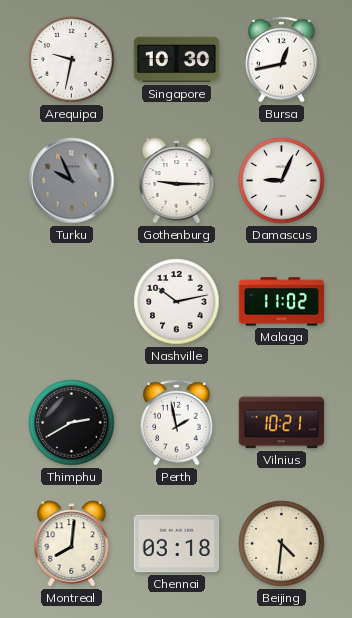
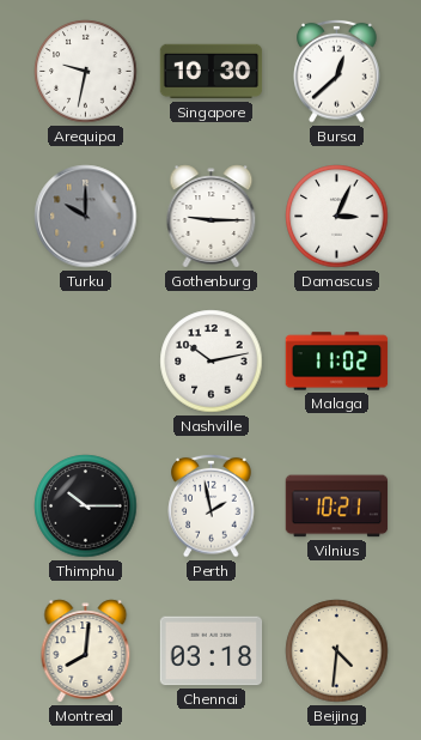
Bursa: 12:43 -> 12:38 (337, 71)
Turku: 9:56 -> 10:00 (86, 217)
Damascus: 9:04 -> 3:04 (337, 217)
Thimphu: 2:40 -> 10:15 (86, 507)
